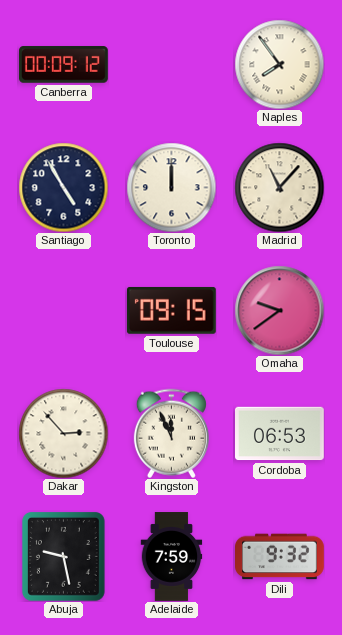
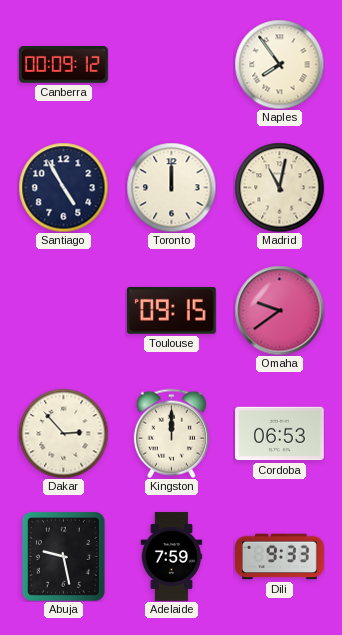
Madrid: 11:07 -> 11:02 (279, 187)
Kingston: 11:56 -> 12:00 (171, 433)
Dili: 9:32 -> 9:33 (280, 557)
